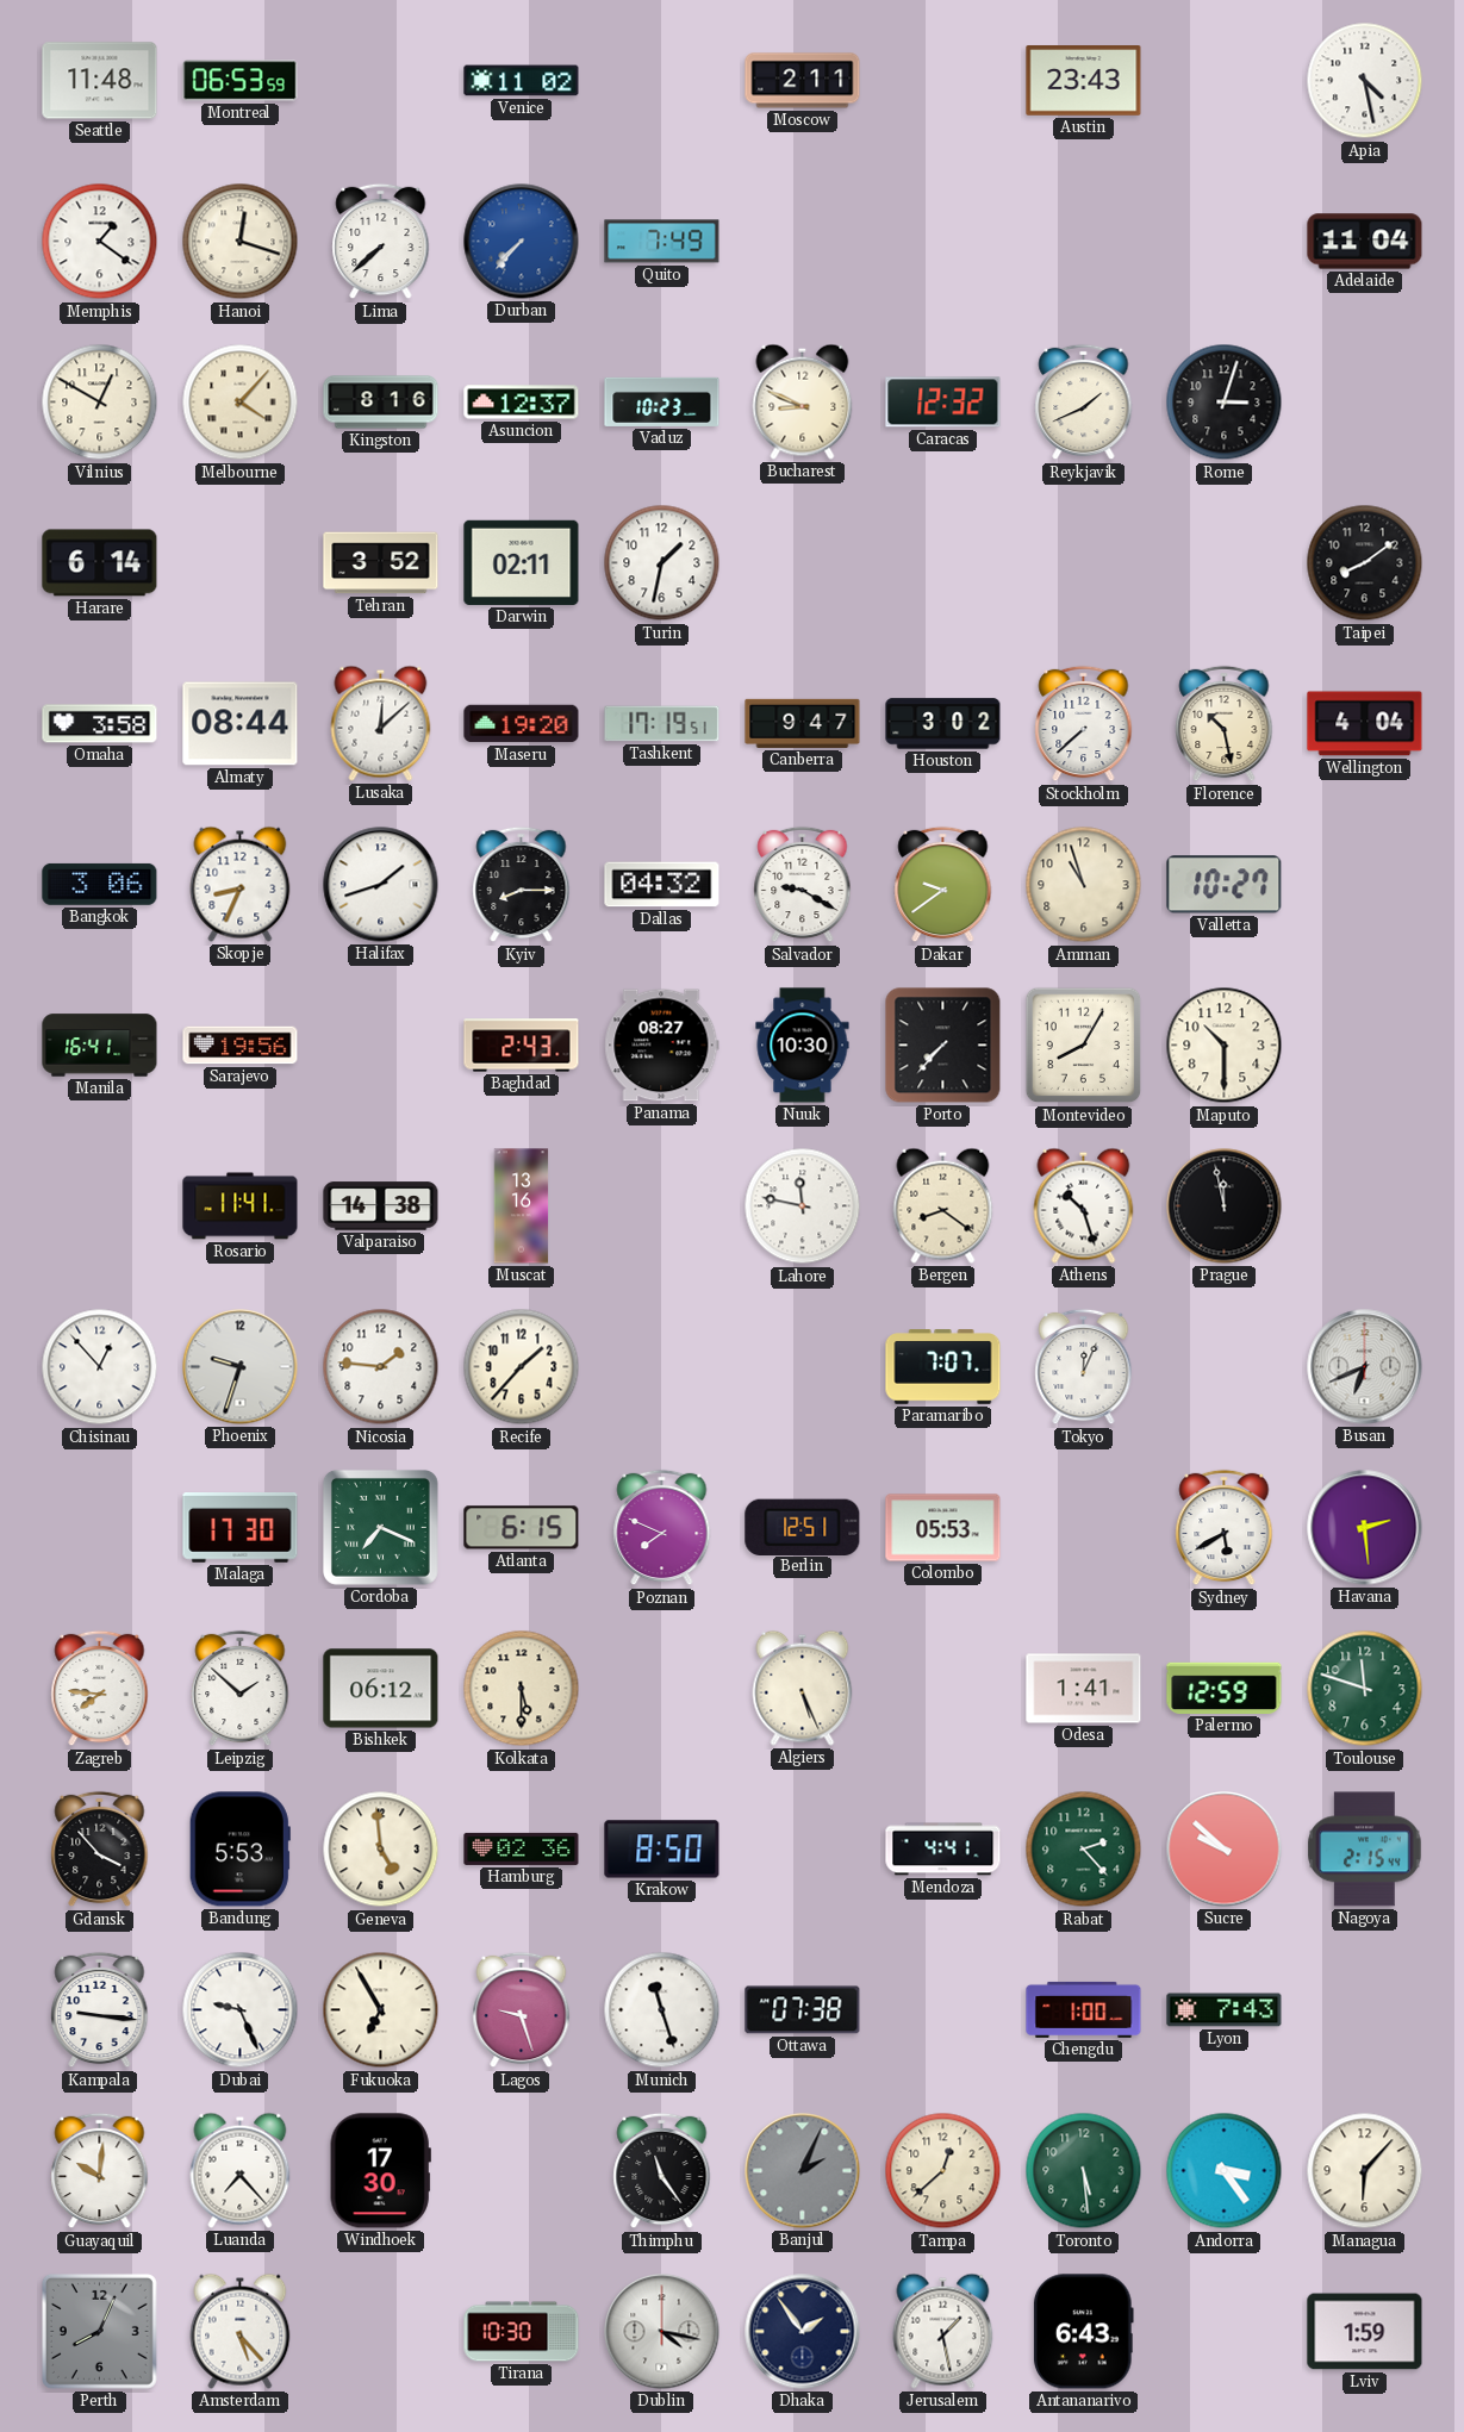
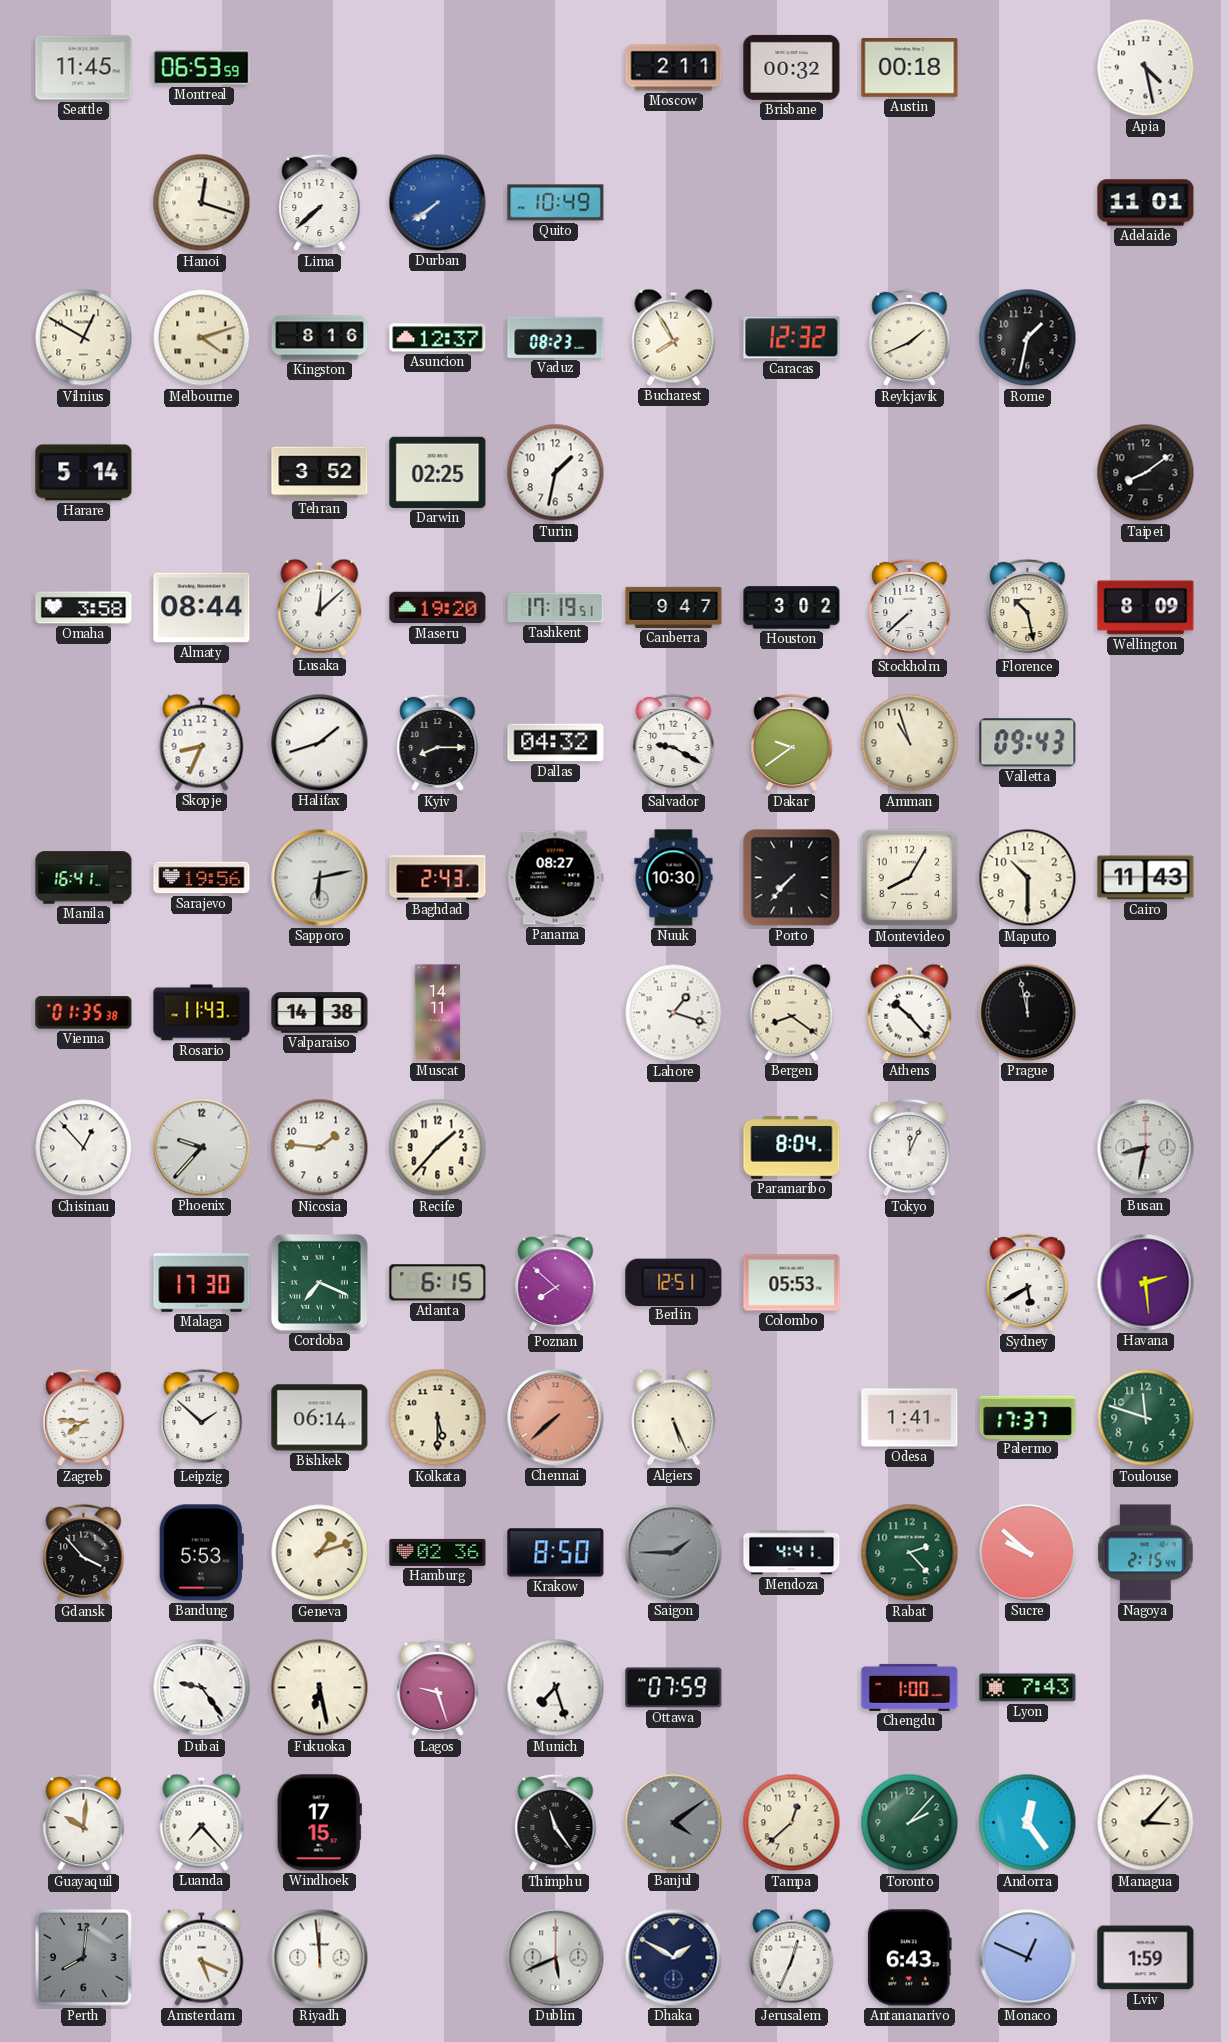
Seattle: 11:48 -> 11:45 (84, 68)
Venice: 11:02 -> none (522, 81)
Brisbane: none -> 00:32 (792, 67)
Austin: 23:43 -> 00:18 (910, 68)
Memphis: 1:21 -> none (100, 242)
Durban: 7:37 -> 7:39 (438, 203)
Quito: 7:49 -> 10:49 (556, 203)
Adelaide: 11:04 -> 11:01 (1146, 203)
Melbourne: 4:07 -> 4:12 (202, 338)
Vaduz: 10:23 -> 08:23 (556, 337)
Bucharest: 8:49 -> 7:55 (674, 337)
Rome: 3:03 -> 1:32 (1028, 338)
Harare: 6:14 -> 5:14 (84, 473)
Darwin: 02:11 -> 02:25 (438, 472)
Wellington: 4:04 -> 8:09 (1146, 608)
Bangkok: 3:06 -> none (100, 884)
Valletta: 10:27 -> 09:43 (1028, 743)
Sapporo: none -> 6:13 (320, 878)
Cairo: none -> 11:43 (1146, 878)
Vienna: none -> 01:35 (84, 1013)
Rosario: 11:41 -> 11:43 (202, 1013)
Muscat: 13:16 -> 14:11 (438, 1013)
Lahore: 11:47 -> 1:18 (674, 1013)
Athens: 10:27 -> 10:23 (910, 1012)
Phoenix: 9:33 -> 9:37 (202, 1148)
Paramaribo: 7:07 -> 8:04 (792, 1148)
Busan: 6:41 -> 8:32 (1146, 1148)
Poznan: 7:49 -> 7:52 (556, 1283)
Bishkek: 06:12 -> 06:14 (320, 1418)
Chennai: none -> 7:38 (556, 1418)
Palermo: 12:59 -> 17:37 (1028, 1417)
Geneva: 4:59 -> 1:12 (320, 1553)
Saigon: none -> 1:45 (674, 1553)
Kampala: 9:16 -> none (100, 2010)
Dubai: 9:26 -> 9:24 (202, 1688)
Fukuoka: 6:55 -> 6:28 (320, 1688)
Munich: 11:27 -> 7:27 (556, 1688)
Ottawa: 07:38 -> 07:59 (674, 1688)
Windhoek: 17:30 -> 17:15 (319, 1823)
Banjul: 2:04 -> 4:09 (674, 1823)
Toronto: 5:29 -> 2:07 (910, 1823)
Andorra: 3:24 -> 12:24 (1028, 1823)
Managua: 6:07 -> 3:07 (1146, 1823)
Perth: 8:04 -> 8:01 (83, 1957)
Amsterdam: 5:23 -> 5:19 (202, 1957)
Riyadh: none -> 11:59 (320, 1958)
Tirana: 10:30 -> none (522, 2332)
Dublin: 4:17 -> 5:41 (556, 1958)
Dhaka: 1:54 -> 1:50 (674, 1958)
Jerusalem: 1:28 -> 12:34 (792, 1957)
Monaco: none -> 12:49 (1028, 1958)
